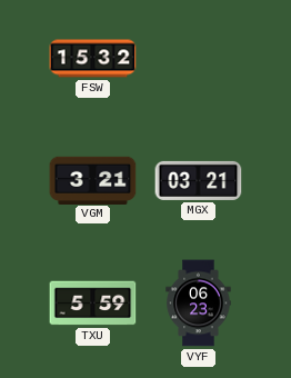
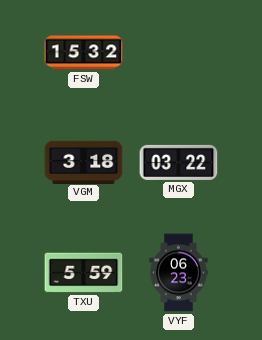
VGM: 3:21 -> 3:18 (84, 162)
MGX: 03:21 -> 03:22 (179, 162)
